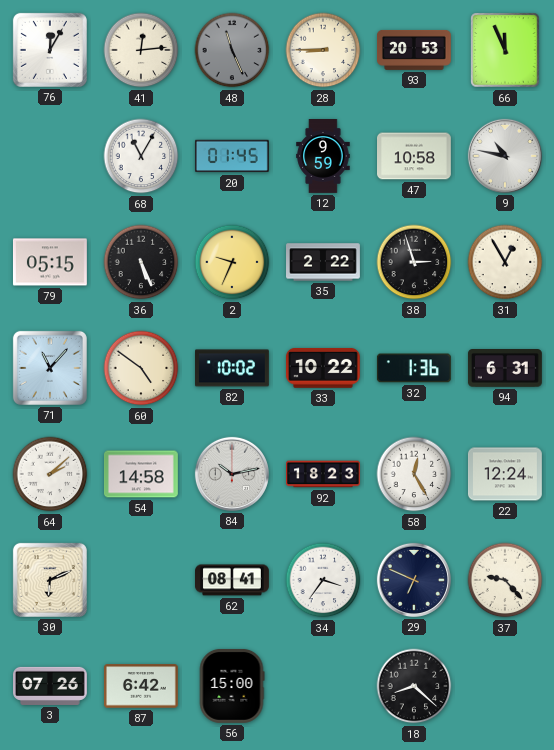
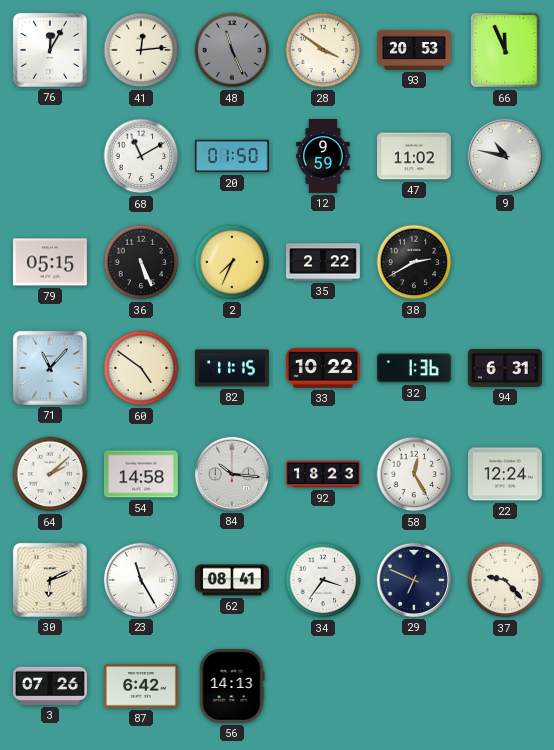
28: 8:45 -> 3:51 (323, 50)
68: 11:05 -> 11:10 (141, 156)
20: 01:45 -> 01:50 (232, 156)
47: 10:58 -> 11:02 (415, 156)
2: 9:34 -> 7:34 (232, 262)
38: 2:57 -> 2:40 (414, 262)
31: 12:55 -> none (505, 262)
82: 10:02 -> 11:15 (233, 368)
84: 10:13 -> 10:16 (232, 474)
23: none -> 11:25 (141, 580)
56: 15:00 -> 14:13 (232, 686)
18: 8:22 -> none (414, 686)
